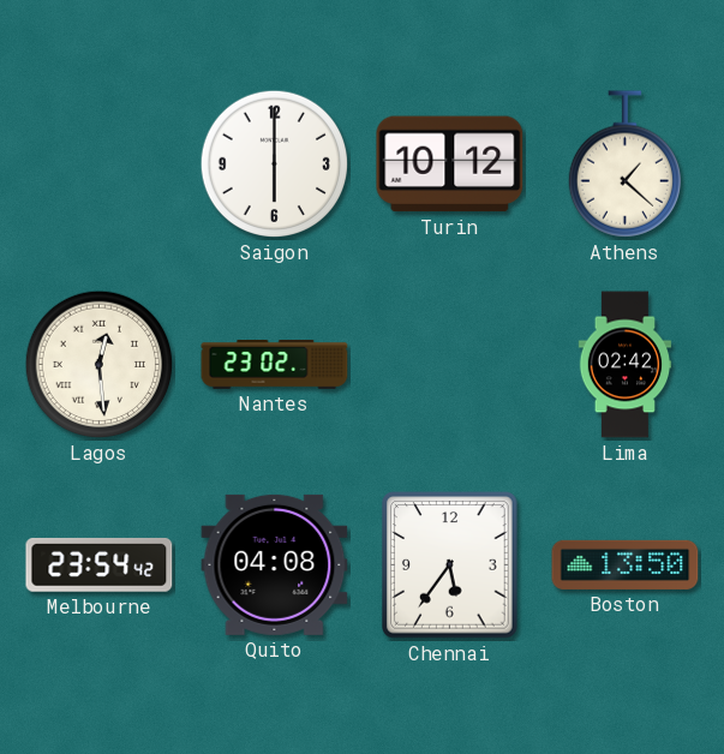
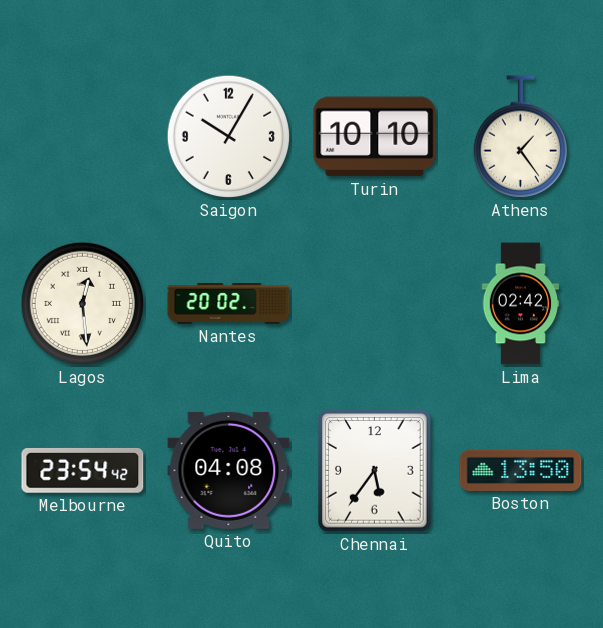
Saigon: 6:00 -> 10:05 (229, 137)
Turin: 10:12 -> 10:10 (375, 137)
Athens: 1:22 -> 1:24 (520, 137)
Nantes: 23:02 -> 20:02 (229, 304)
